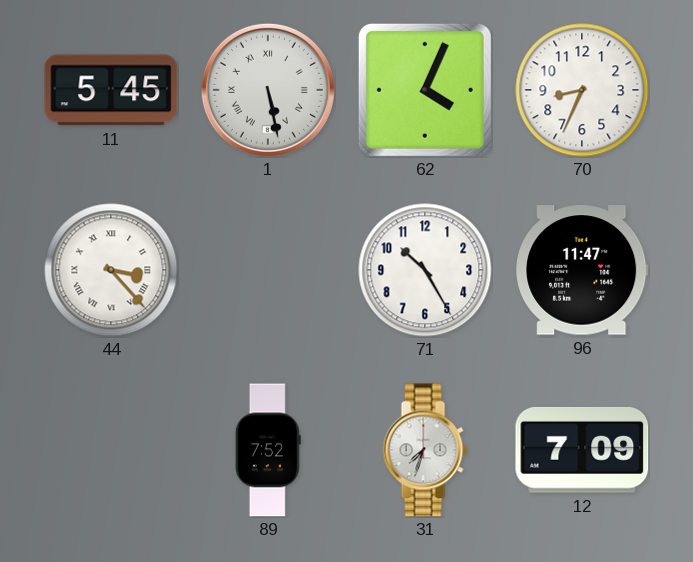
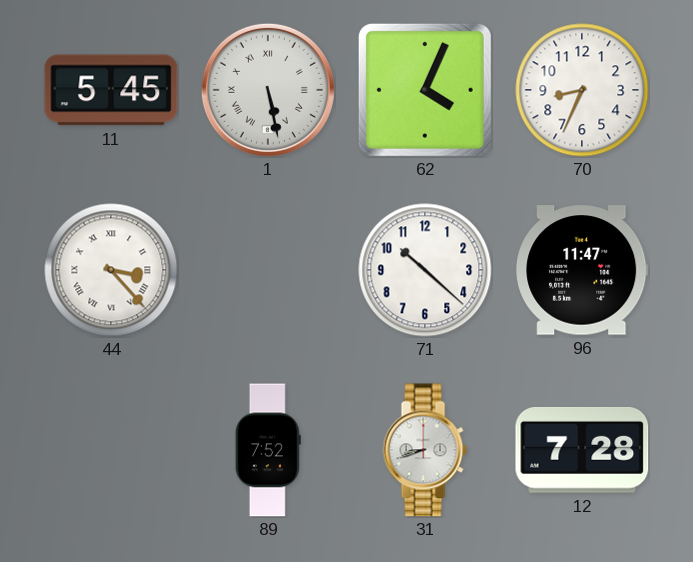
71: 10:25 -> 10:22 (425, 270)
31: 7:33 -> 8:42 (425, 450)
12: 7:09 -> 7:28 (582, 450)
